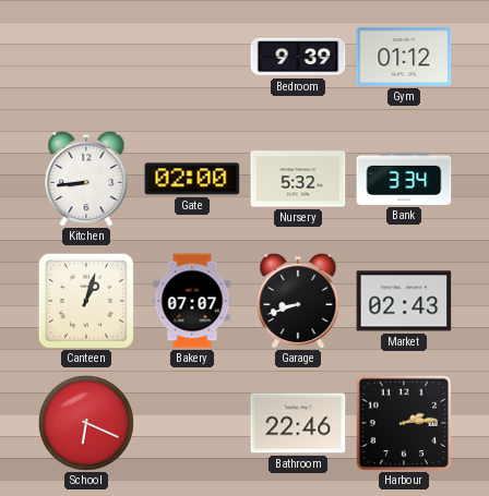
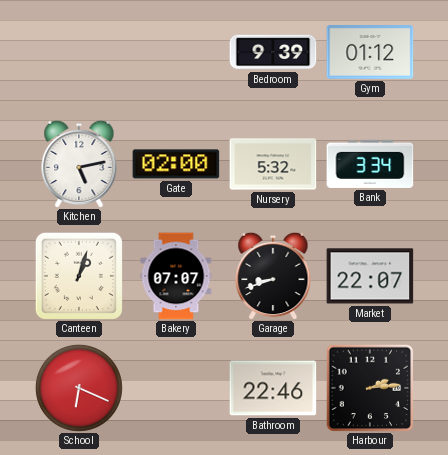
Kitchen: 8:44 -> 5:13 (79, 164)
Market: 02:43 -> 22:07 (370, 276)
